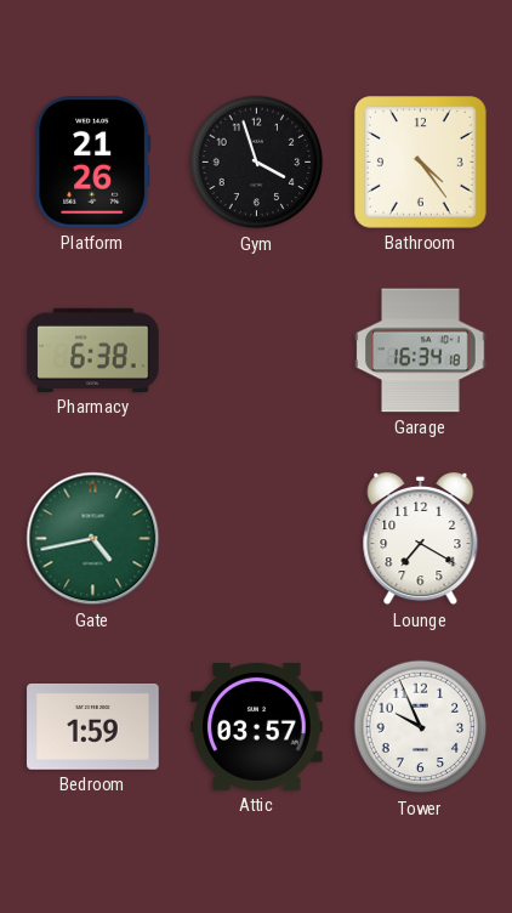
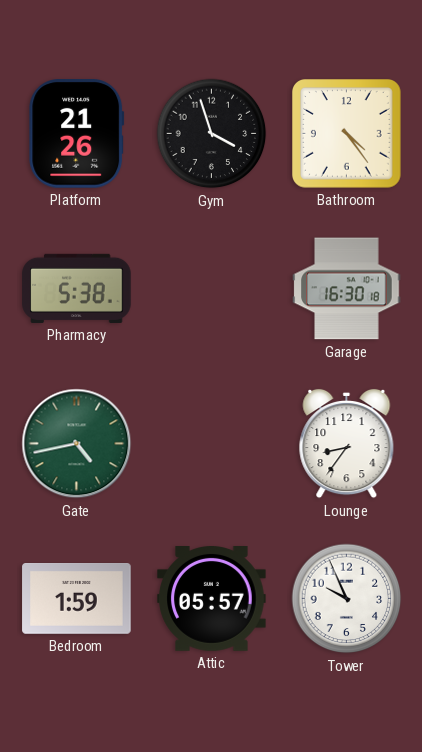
Pharmacy: 6:38 -> 5:38 (77, 288)
Garage: 16:34 -> 16:30 (347, 289)
Lounge: 7:20 -> 8:36 (347, 444)
Attic: 03:57 -> 05:57 (212, 599)
